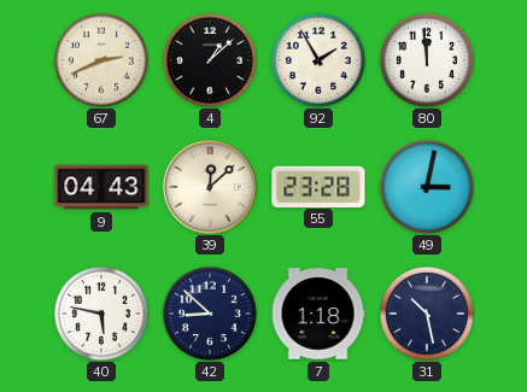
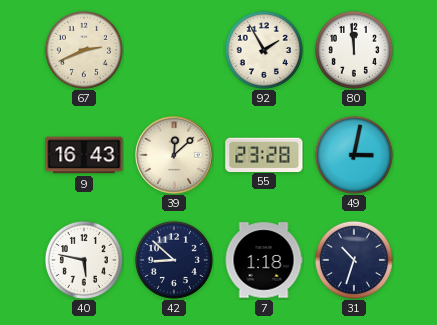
4: 1:08 -> none (210, 60)
9: 04:43 -> 16:43 (84, 155)
31: 10:28 -> 10:33 (354, 260)
